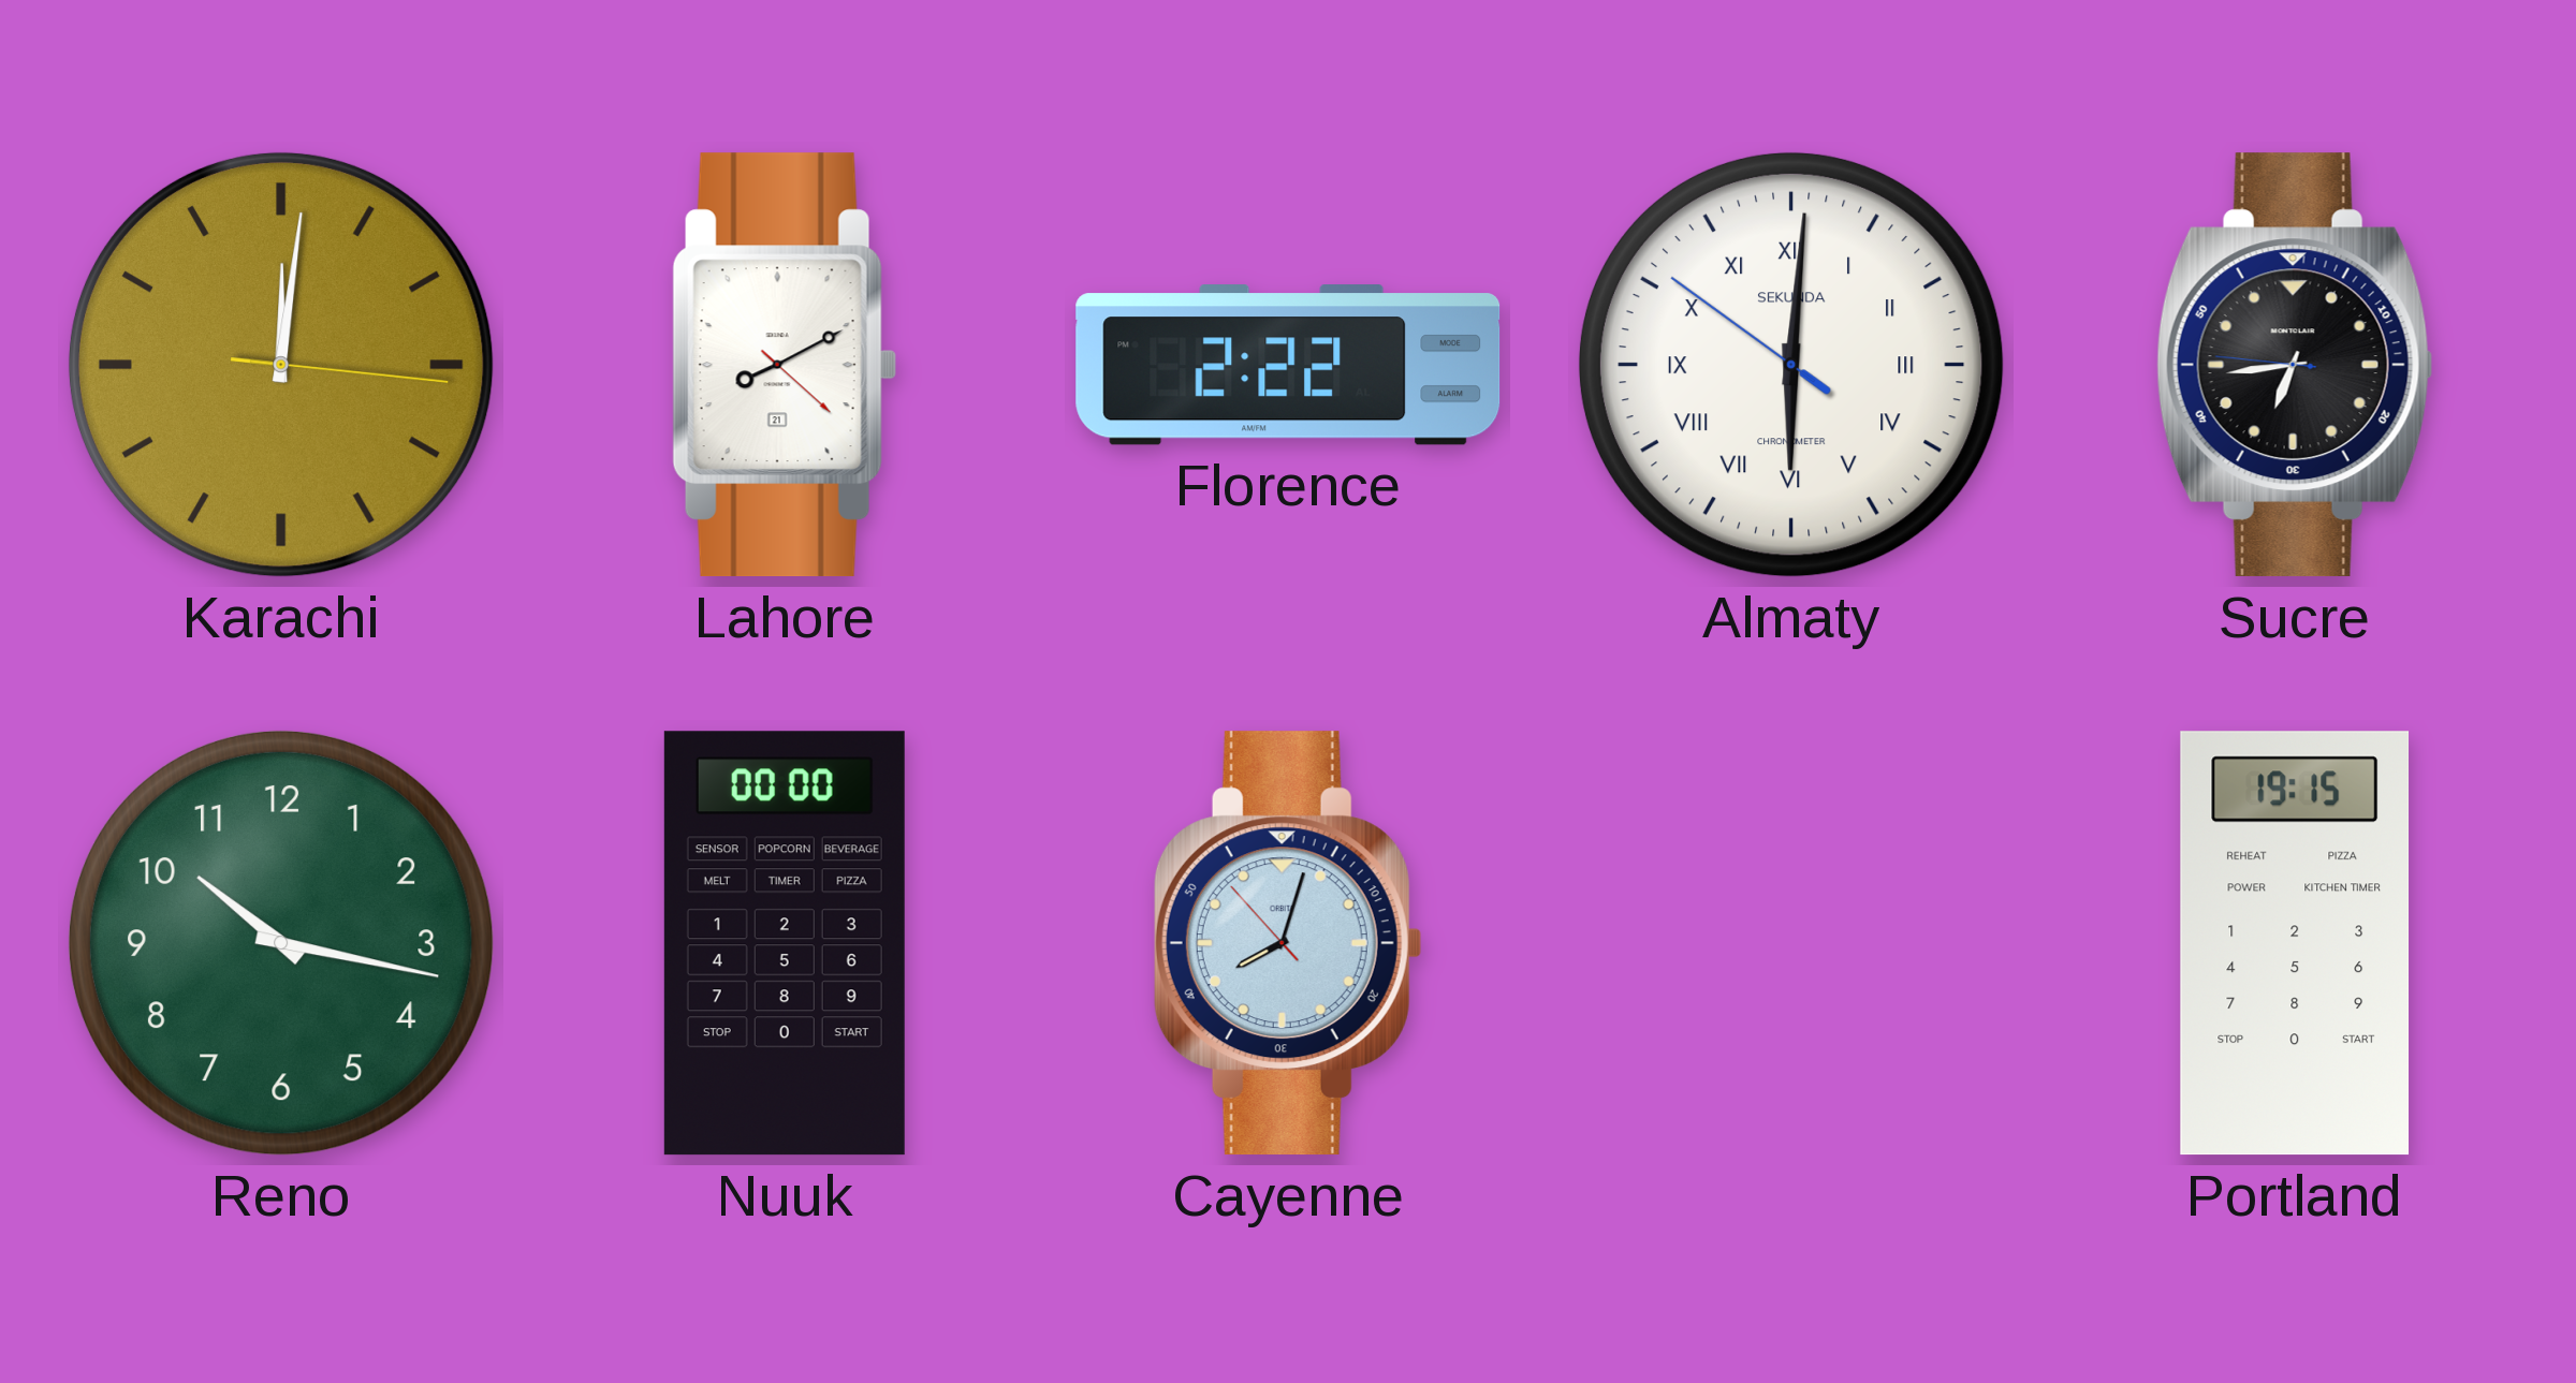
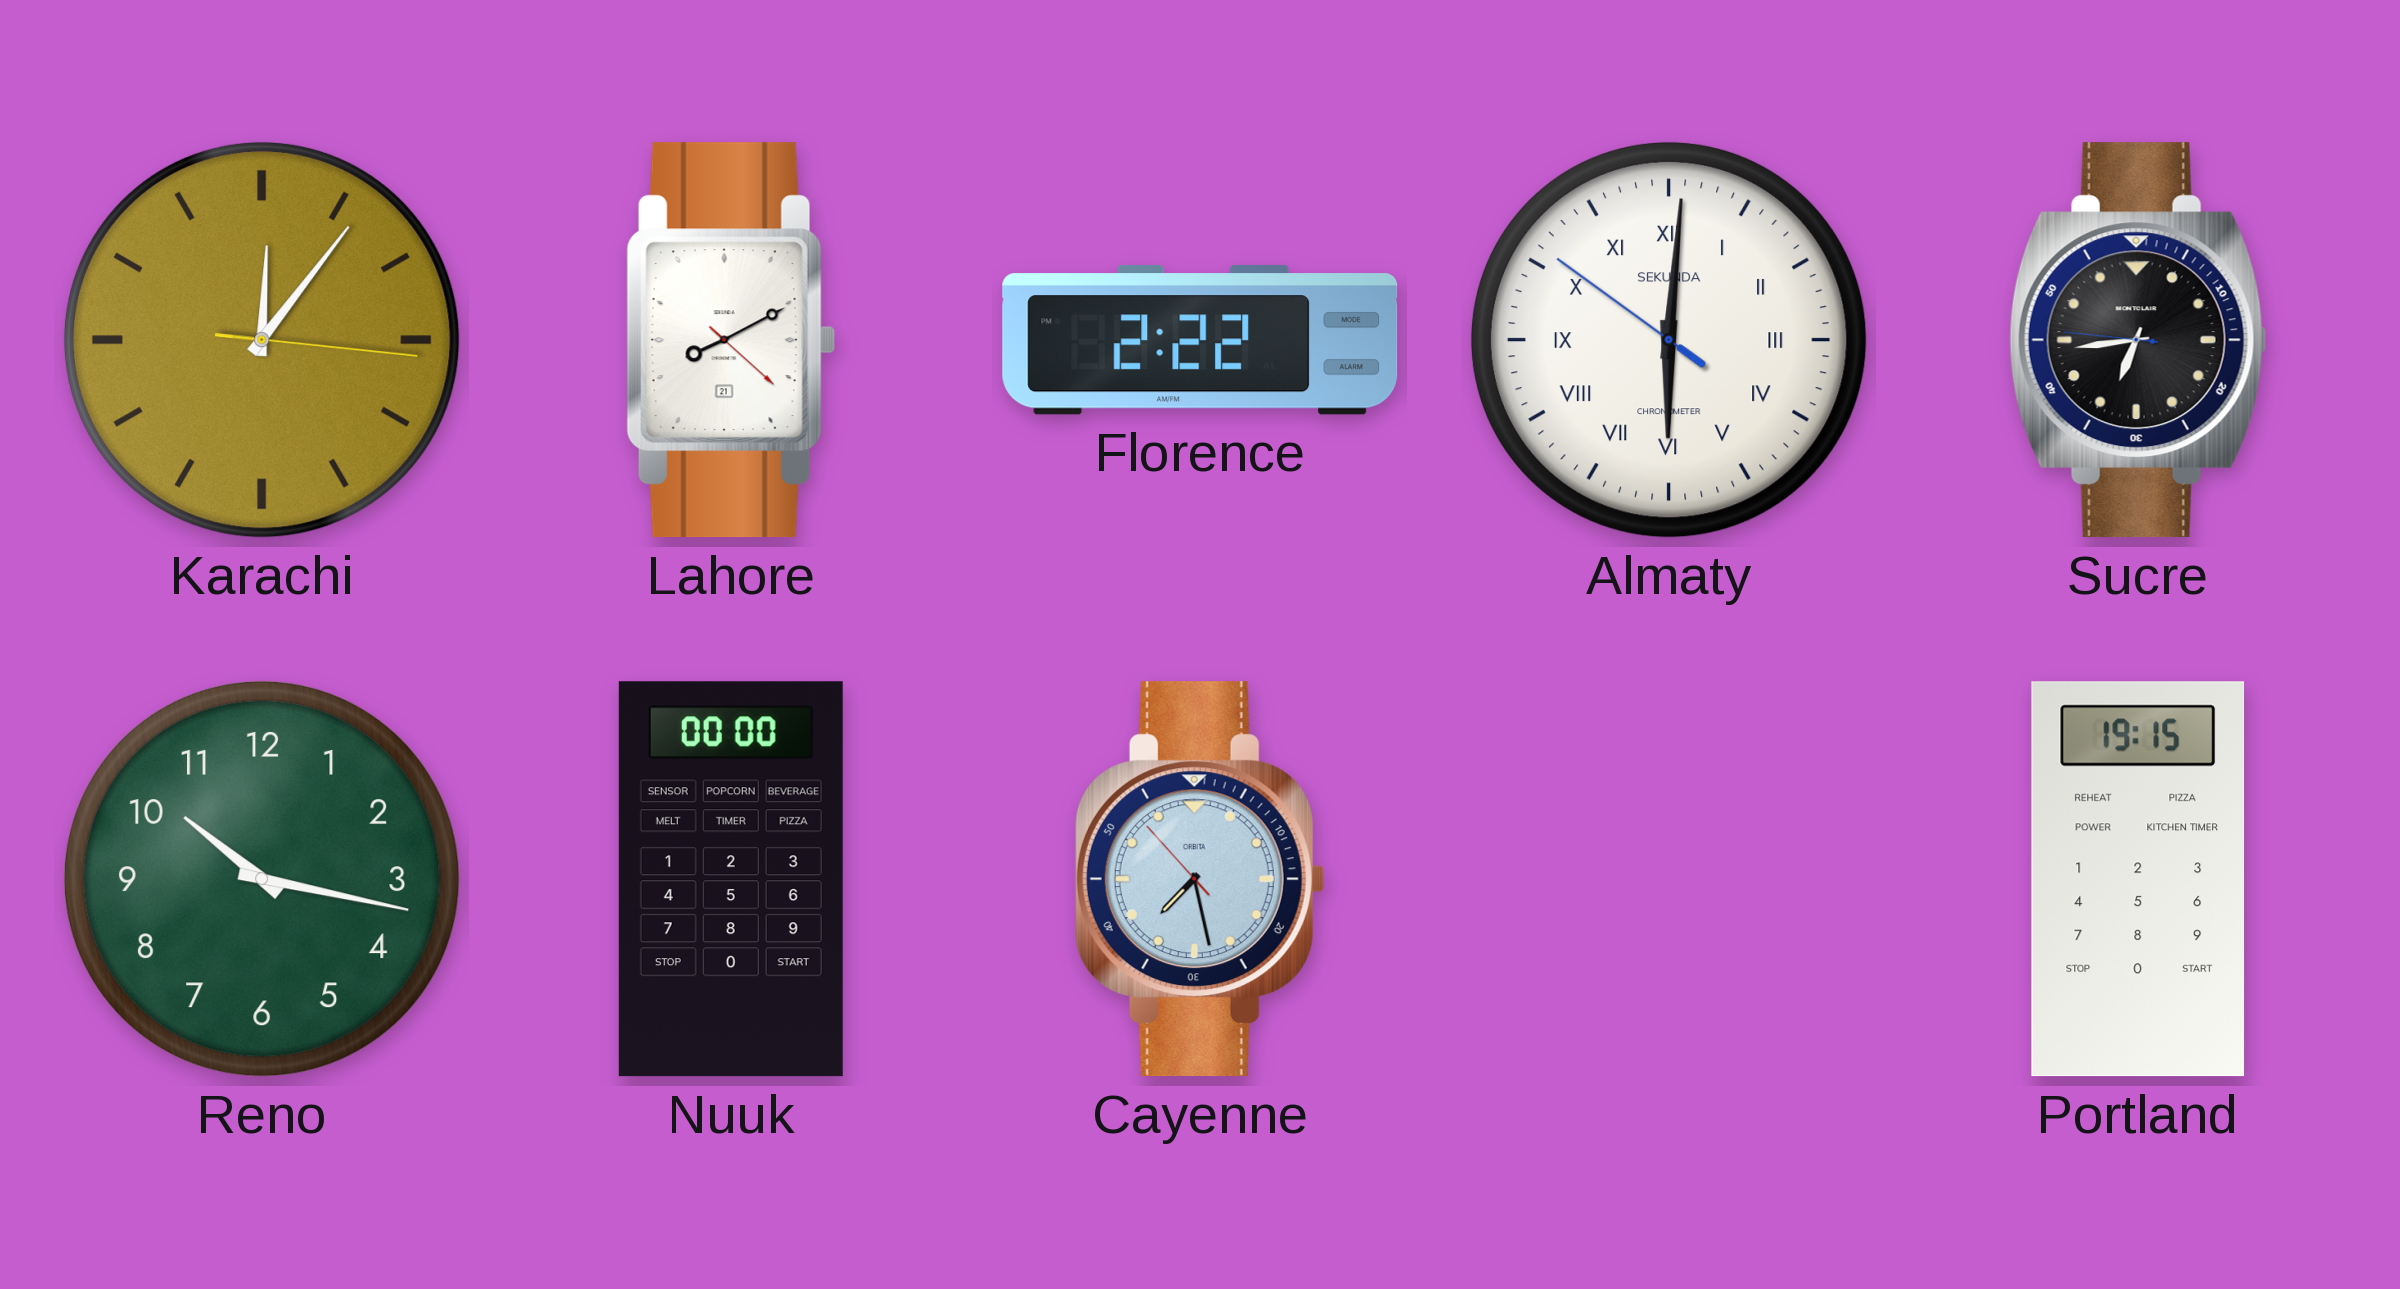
Karachi: 12:01 -> 12:06 (262, 340)
Cayenne: 8:02 -> 7:27 (1200, 879)
